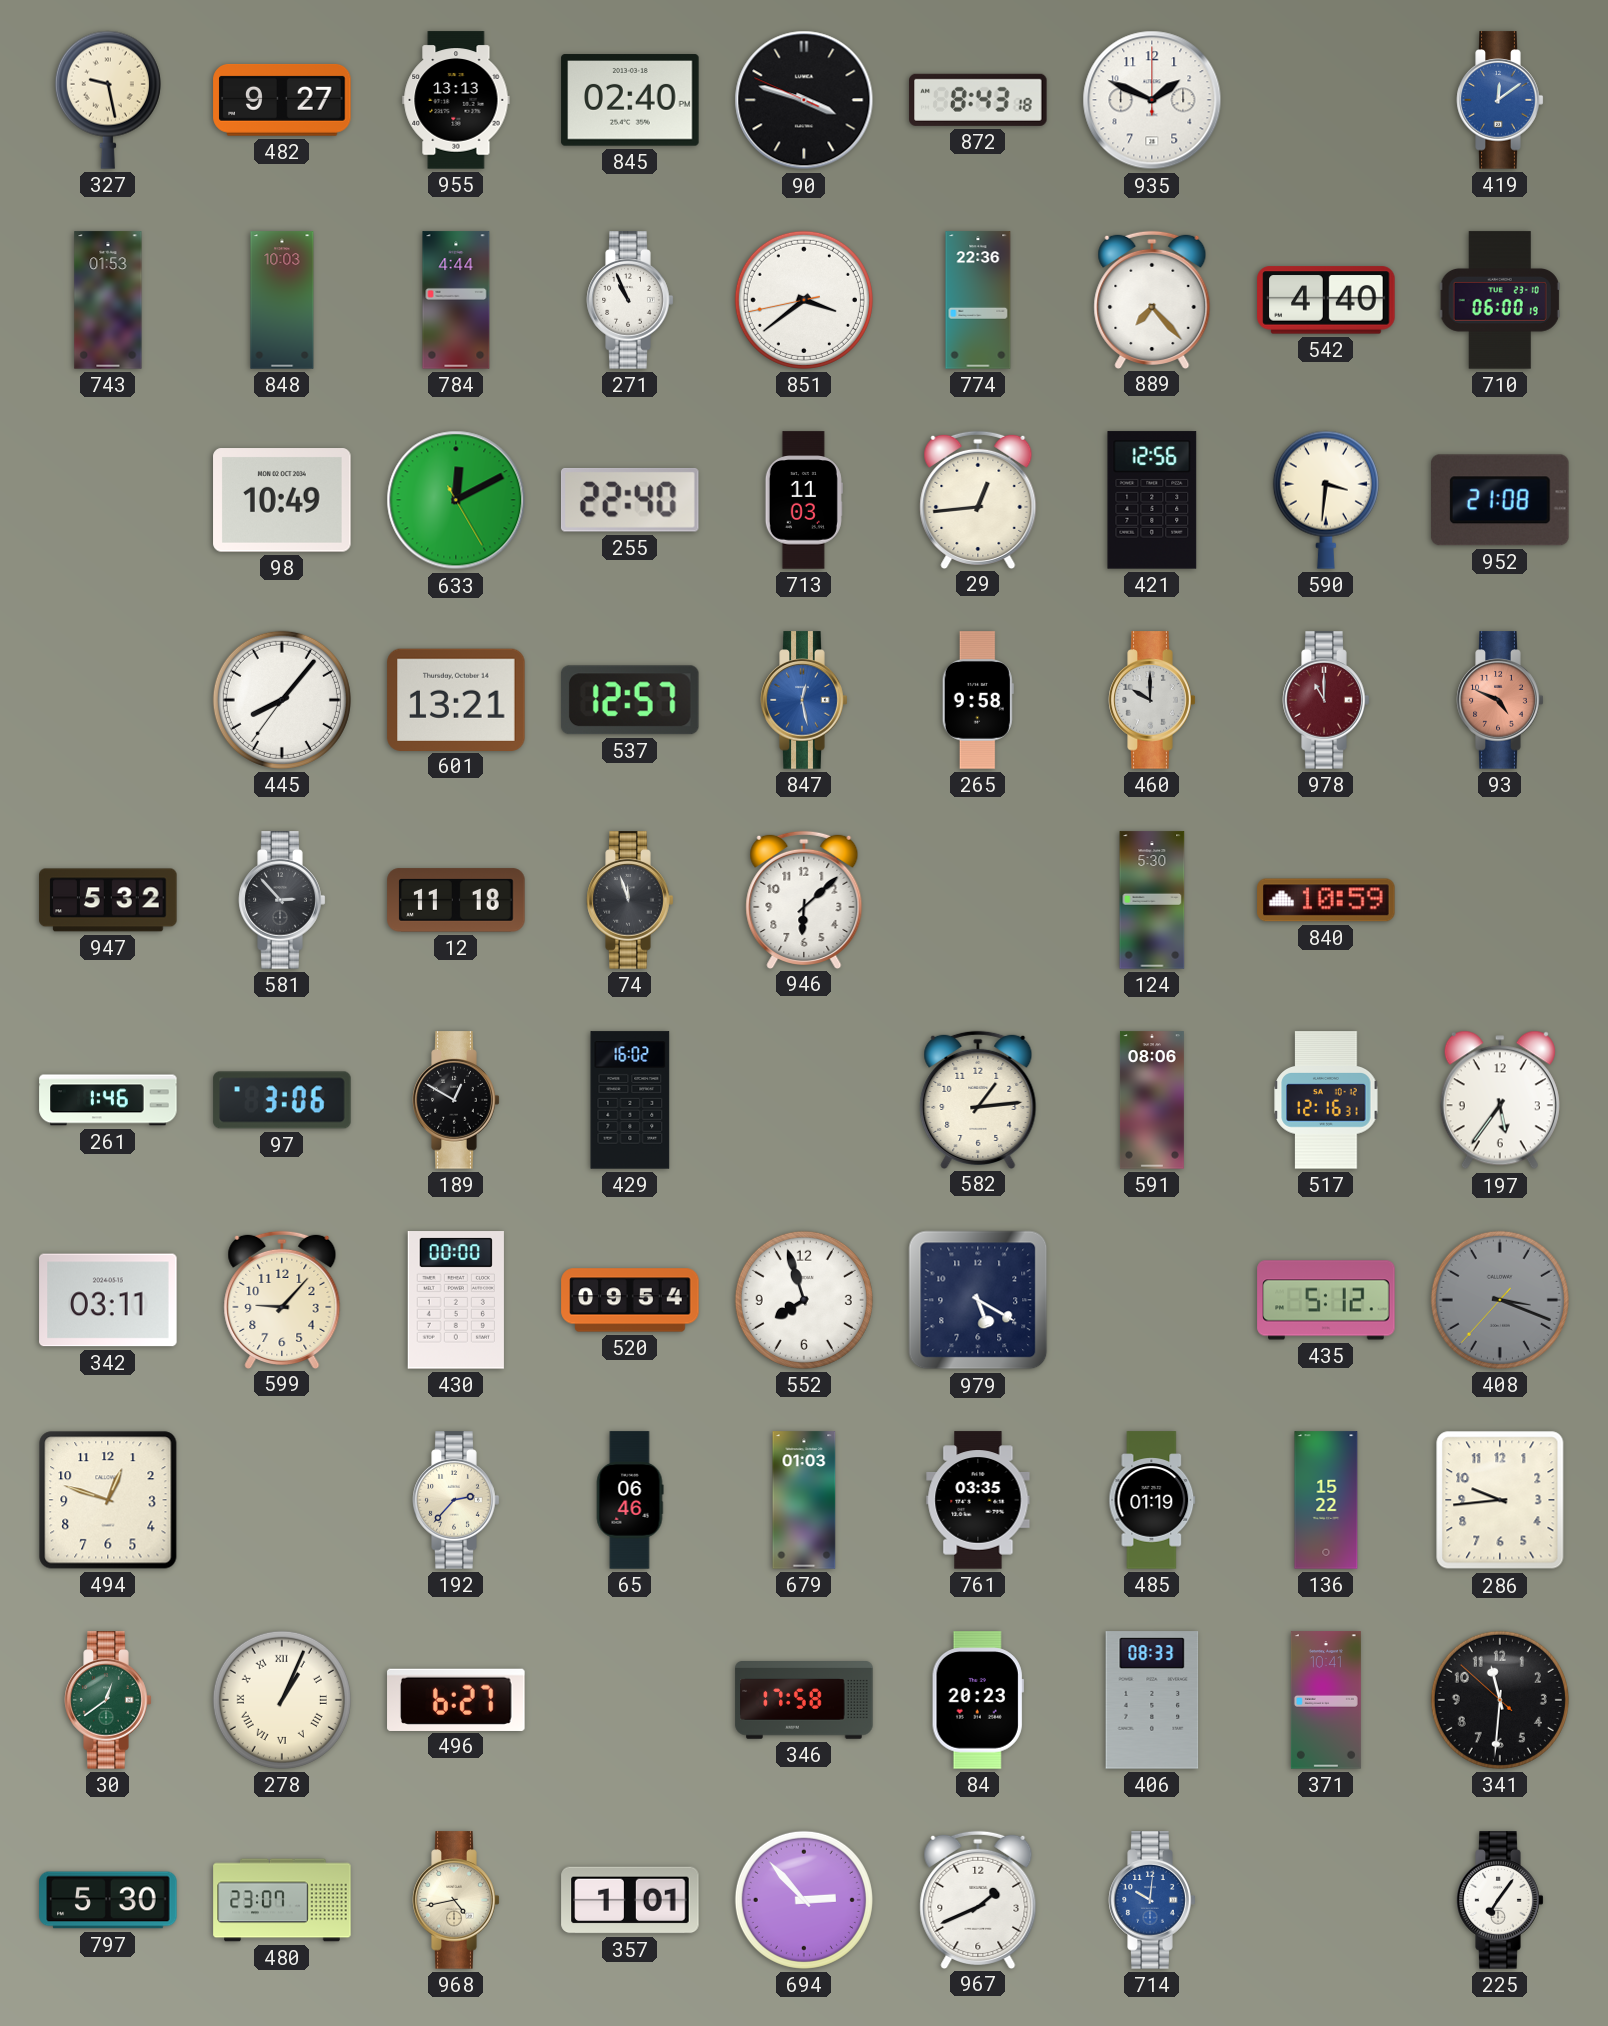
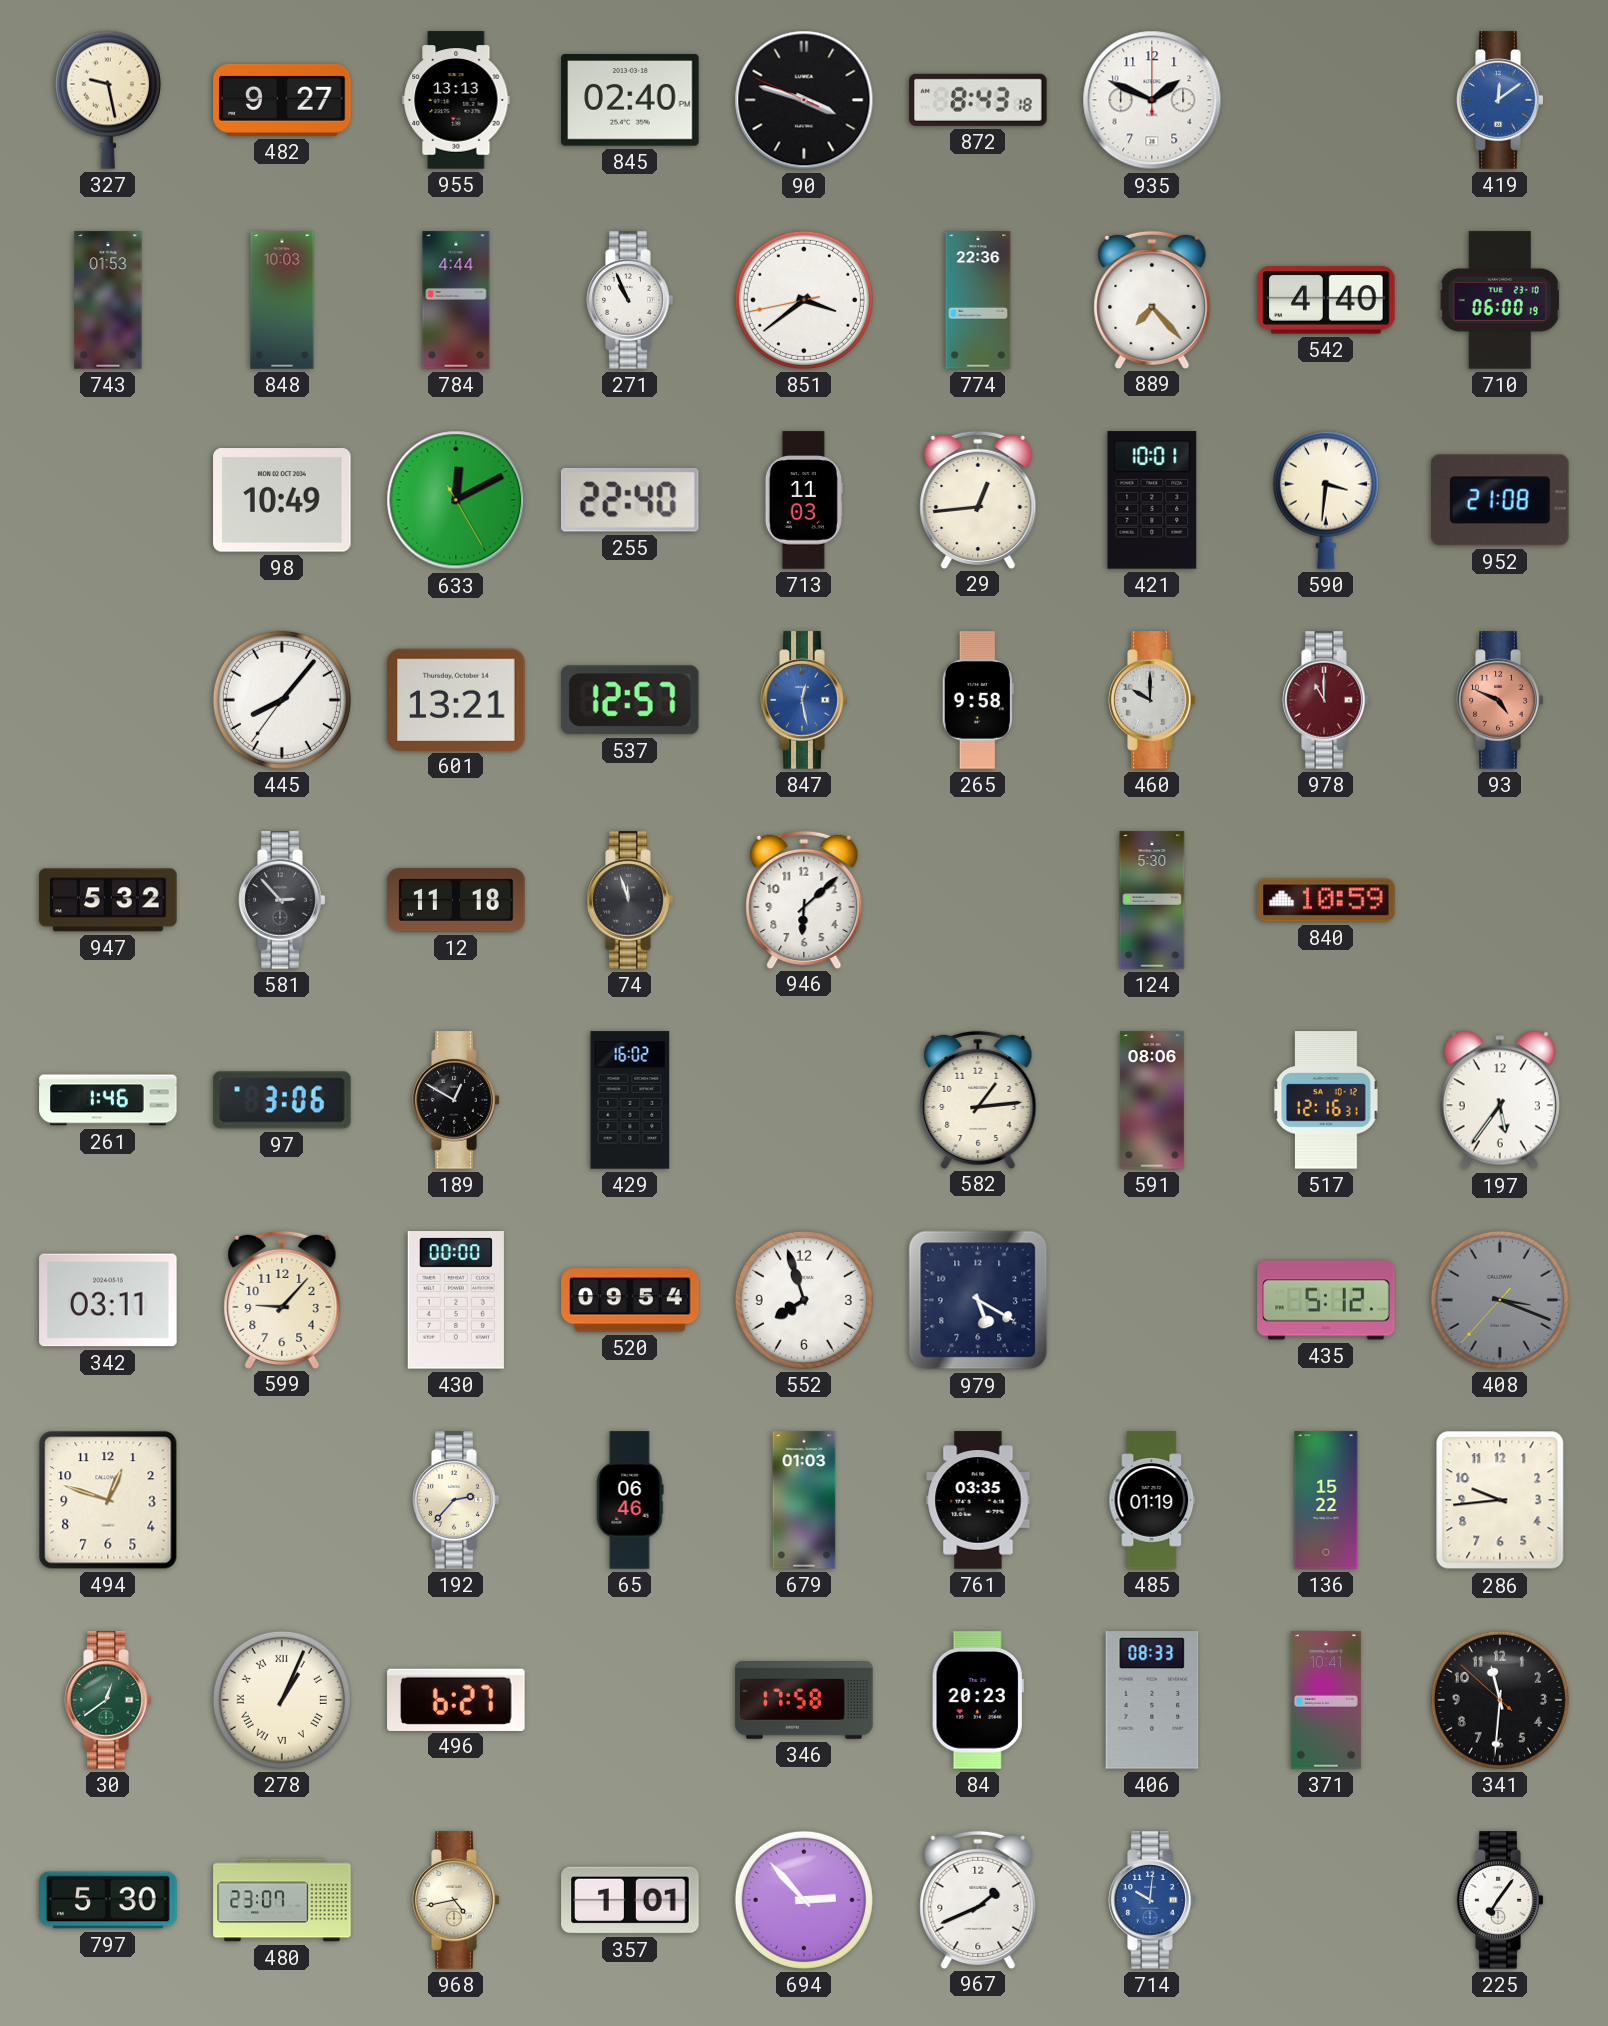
421: 12:56 -> 10:01 (1152, 500)
